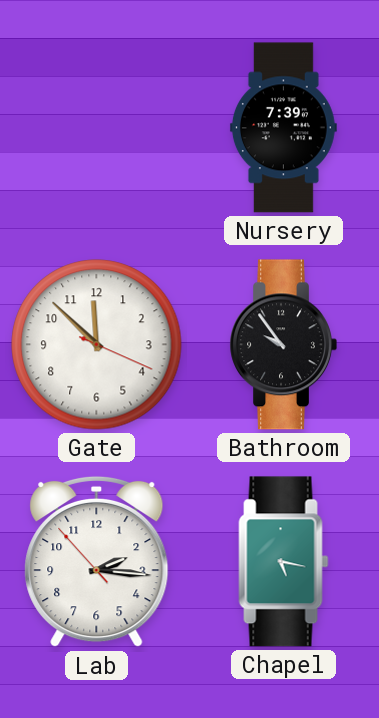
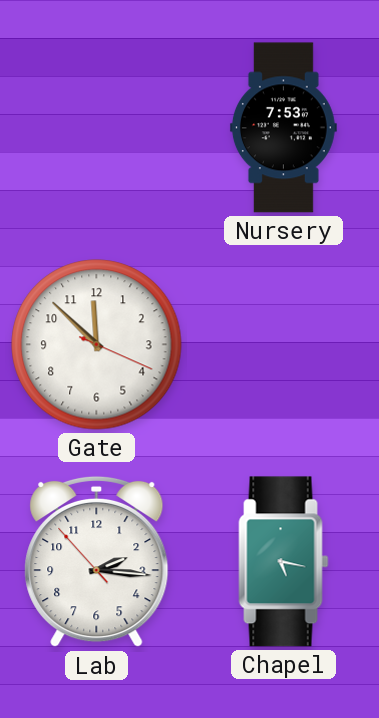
Nursery: 7:39 -> 7:53 (283, 128)
Bathroom: 9:54 -> none (283, 345)
